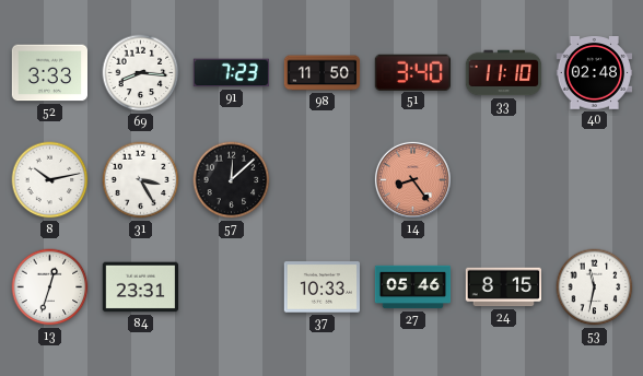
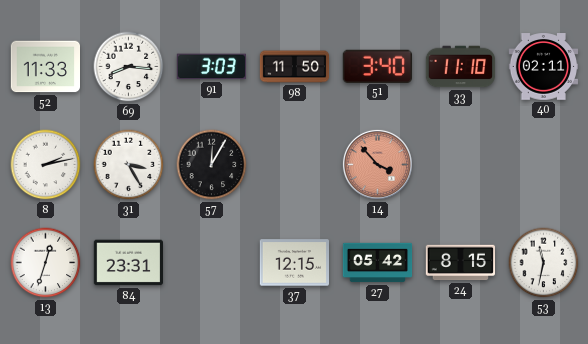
52: 3:33 -> 11:33 (46, 67)
91: 7:23 -> 3:03 (211, 67)
40: 02:48 -> 02:11 (544, 67)
8: 10:13 -> 2:13 (46, 165)
57: 12:08 -> 12:05 (212, 165)
14: 8:24 -> 3:53 (377, 164)
37: 10:33 -> 12:15 (294, 263)
27: 05:46 -> 05:42 (378, 263)
